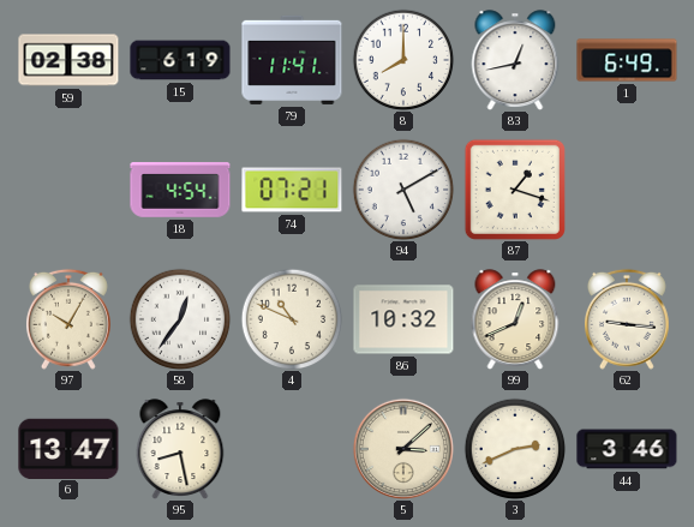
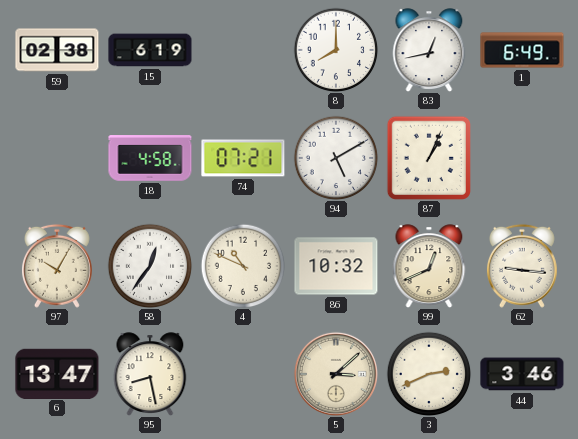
79: 11:41 -> none (292, 60)
18: 4:54 -> 4:58 (150, 158)
87: 1:18 -> 1:04 (429, 158)
